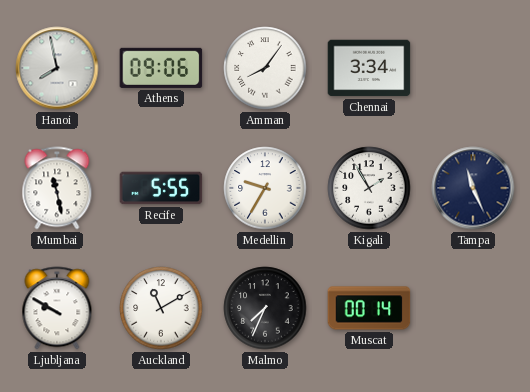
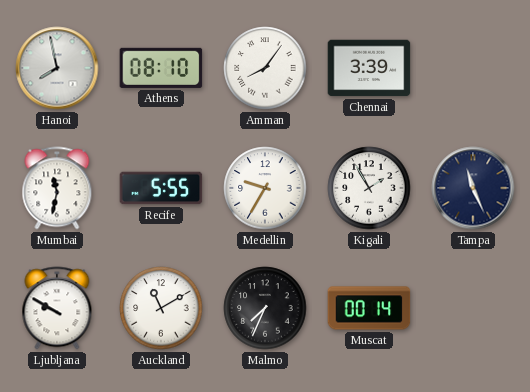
Athens: 09:06 -> 08:10 (161, 68)
Chennai: 3:34 -> 3:39 (369, 68)
Mumbai: 11:28 -> 11:32 (57, 188)
